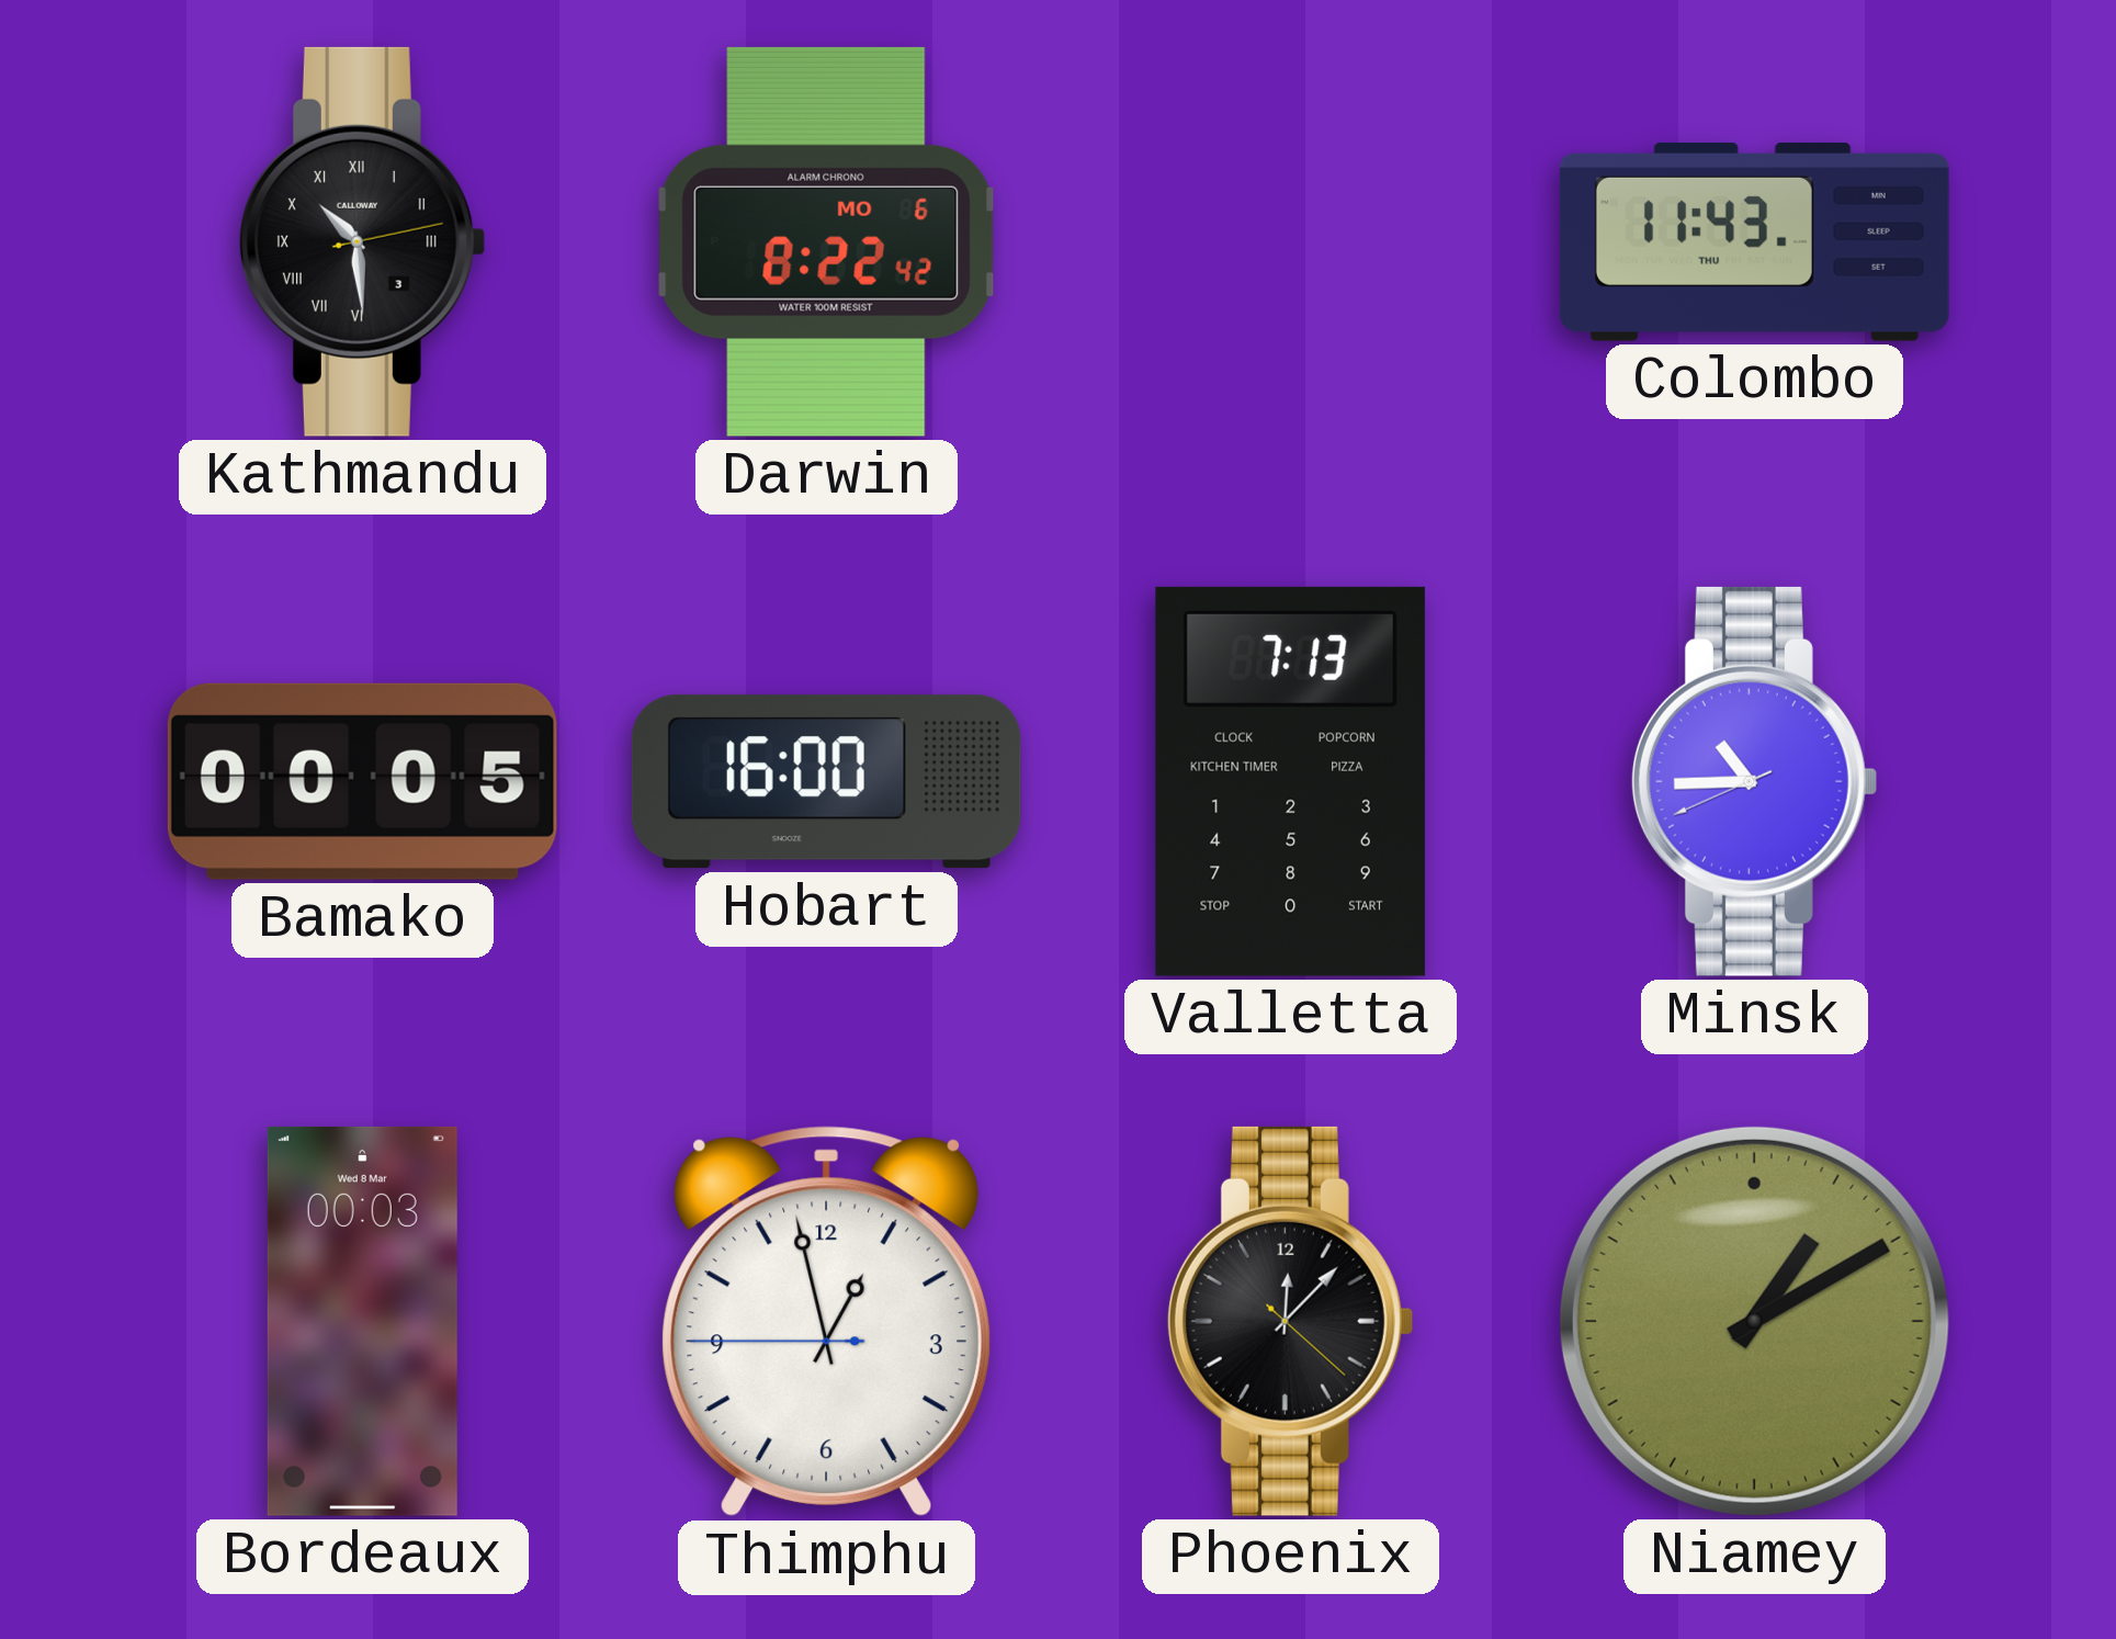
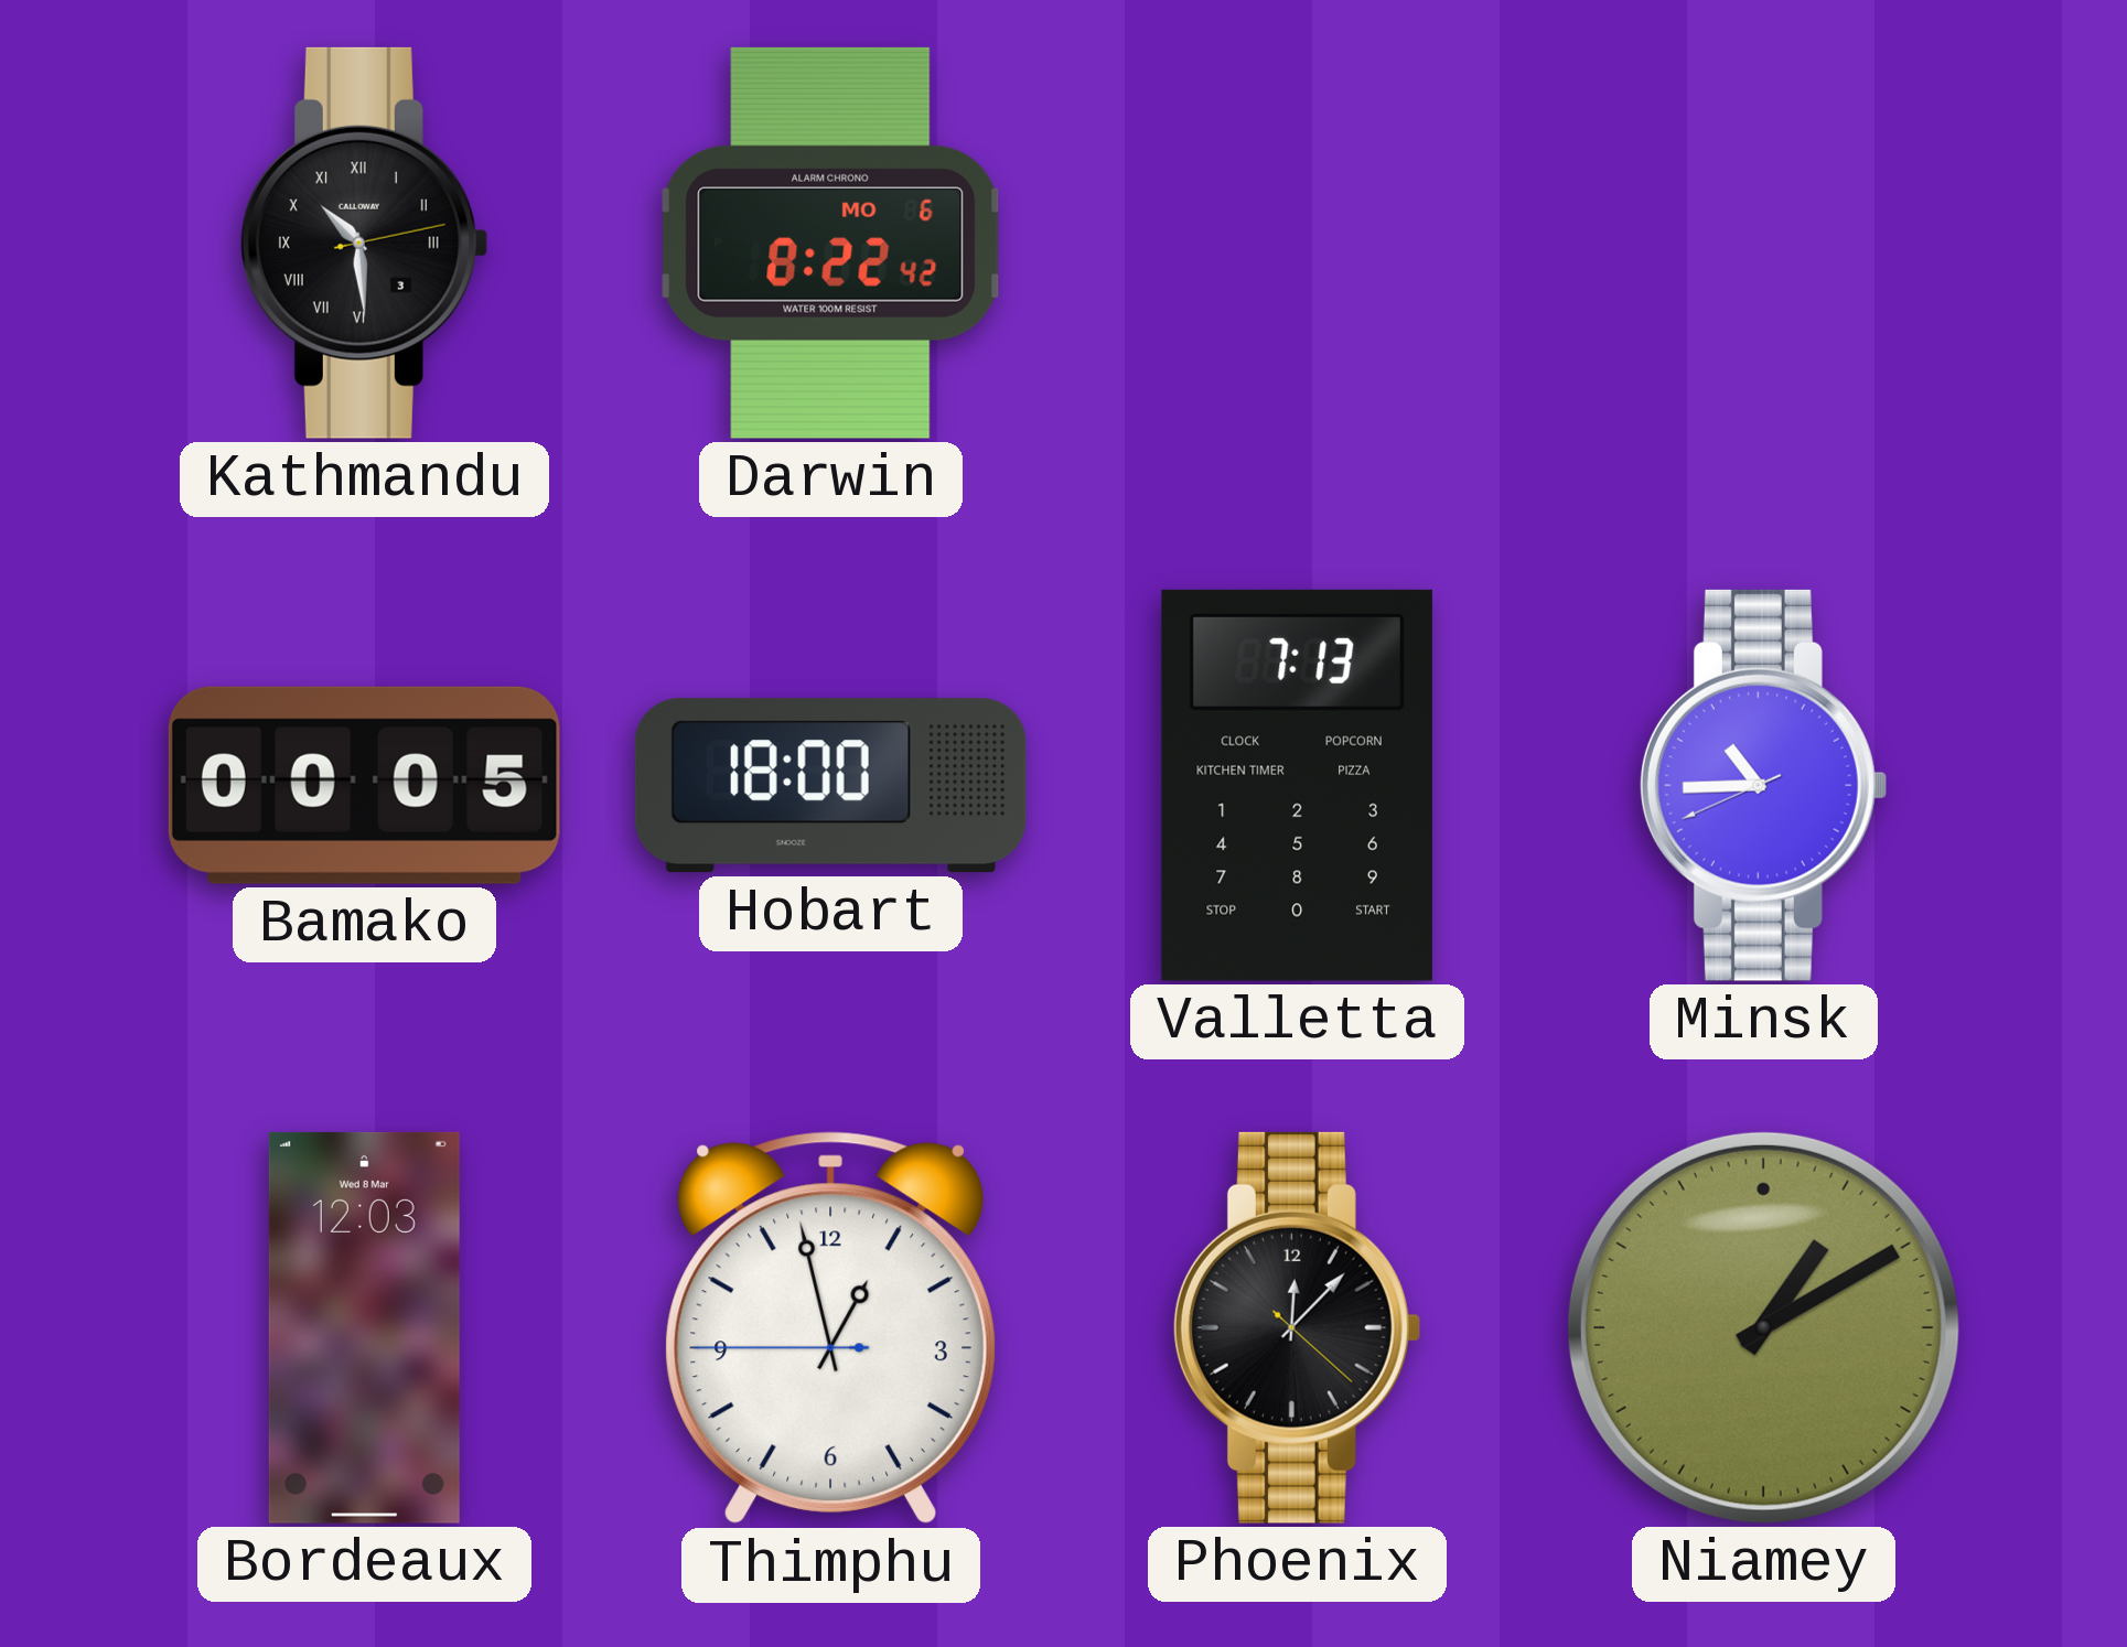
Colombo: 11:43 -> none (1754, 241)
Hobart: 16:00 -> 18:00 (830, 786)
Bordeaux: 00:03 -> 12:03 (364, 1327)
